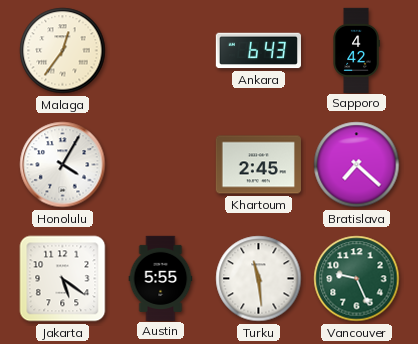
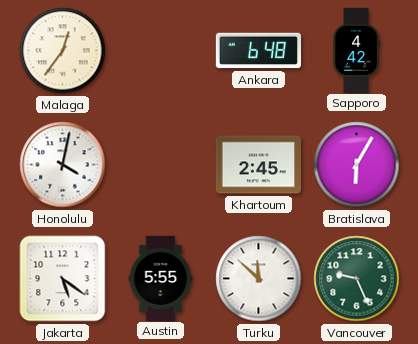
Ankara: 6:43 -> 6:48 (258, 51)
Honolulu: 4:05 -> 4:02 (63, 165)
Bratislava: 7:22 -> 6:05 (357, 165)
Turku: 11:29 -> 11:52 (259, 279)
